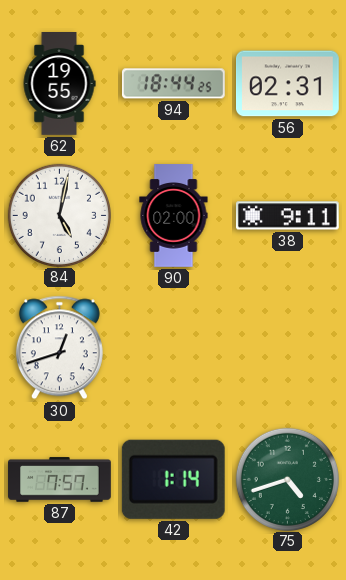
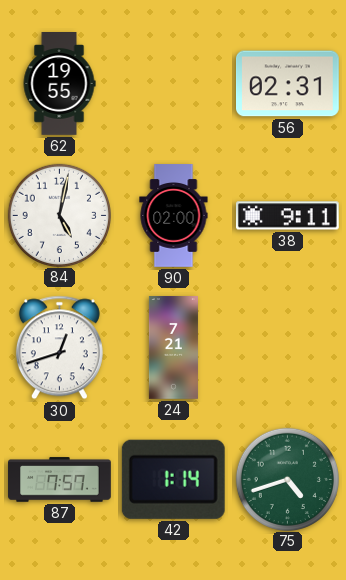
94: 18:44 -> none (173, 84)
24: none -> 7:21 (173, 348)
